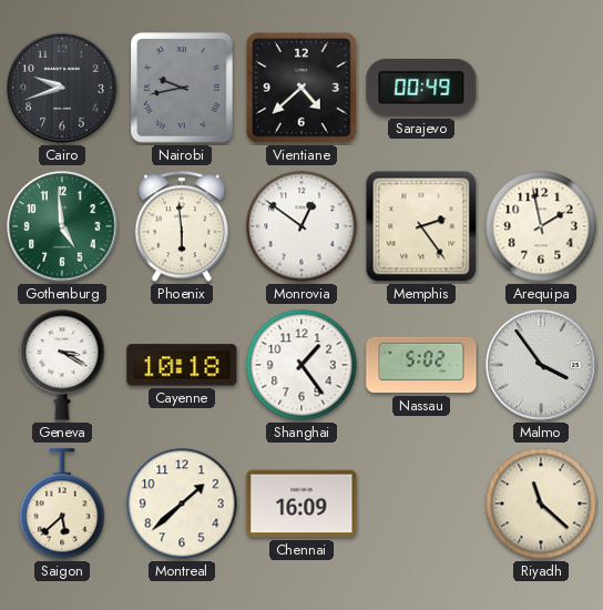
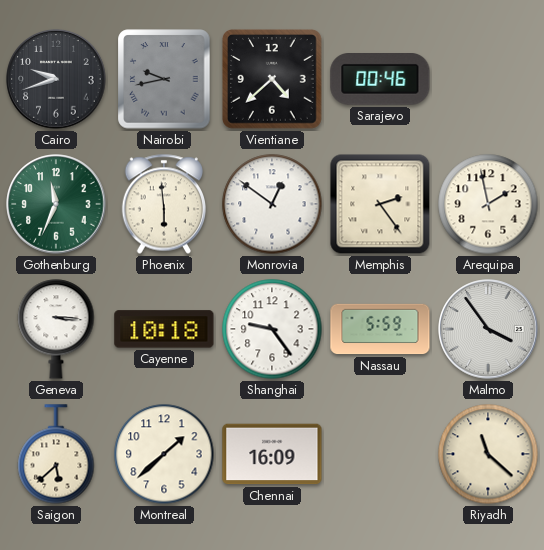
Sarajevo: 00:49 -> 00:46 (380, 80)
Gothenburg: 4:59 -> 11:34 (56, 204)
Geneva: 3:20 -> 3:16 (56, 329)
Shanghai: 1:24 -> 9:24 (272, 329)
Nassau: 5:02 -> 5:59 (380, 329)
